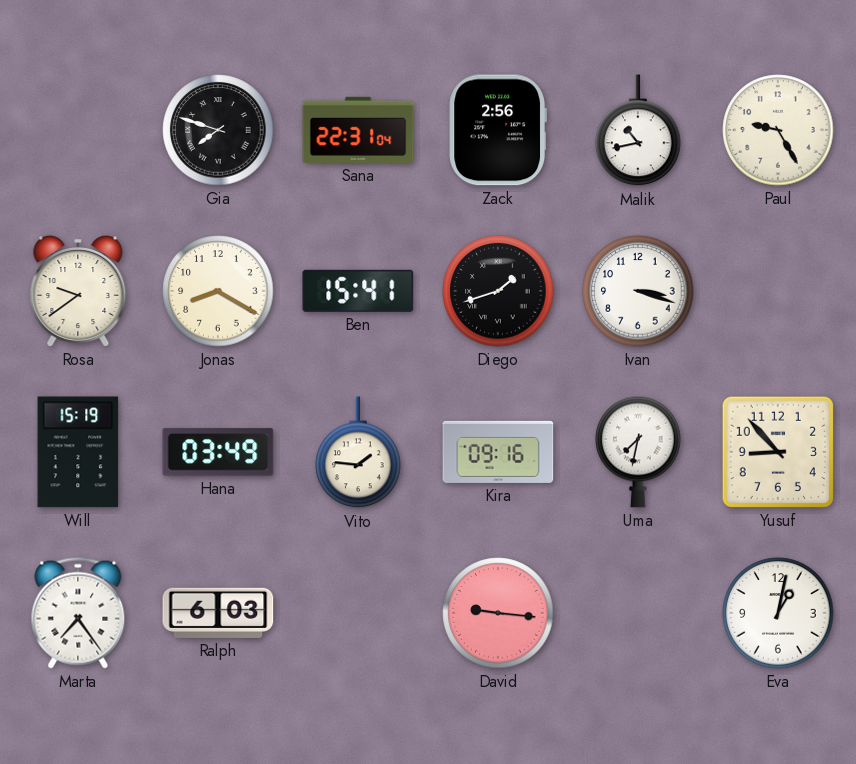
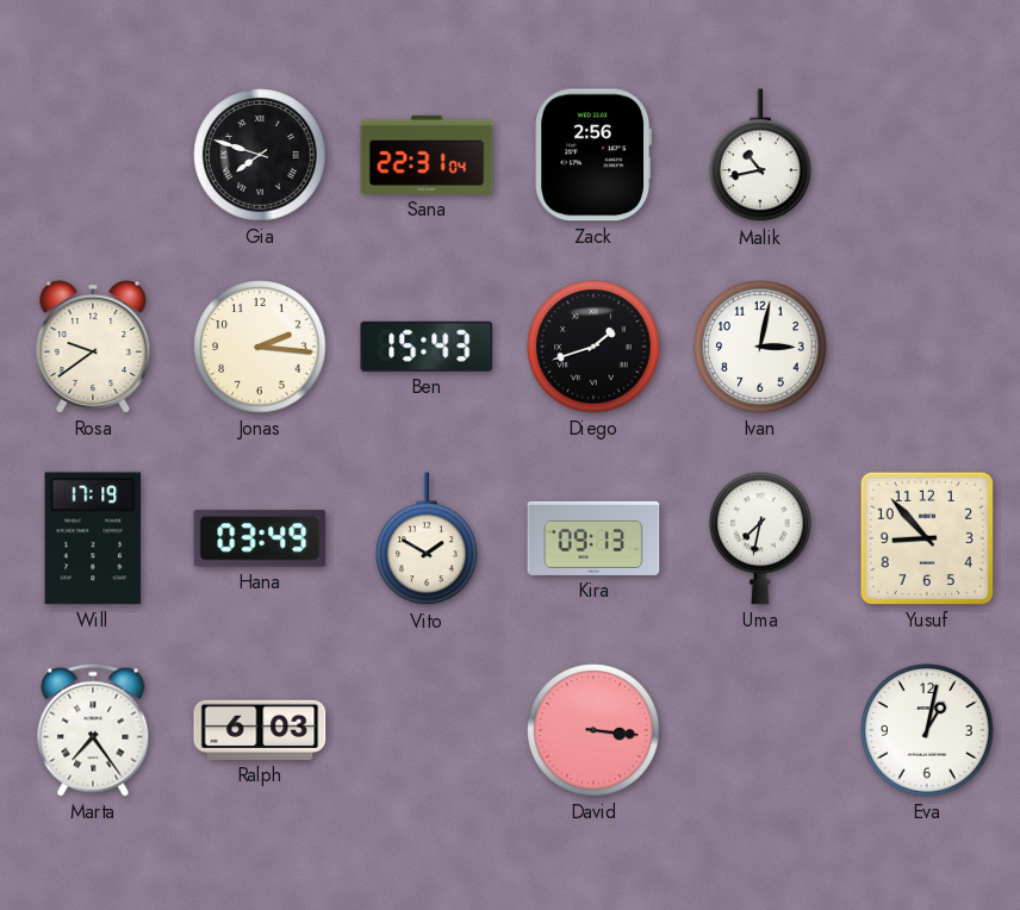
Paul: 9:25 -> none (778, 130)
Jonas: 8:20 -> 2:16 (260, 347)
Ben: 15:41 -> 15:43 (427, 347)
Ivan: 3:18 -> 3:02 (760, 347)
Will: 15:19 -> 17:19 (93, 538)
Vito: 1:46 -> 1:50 (427, 540)
Kira: 09:16 -> 09:13 (593, 538)
David: 9:16 -> 3:16 (593, 730)
